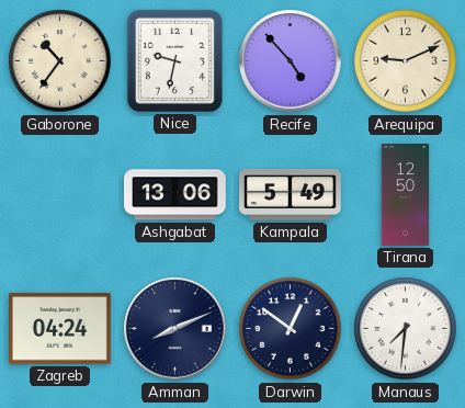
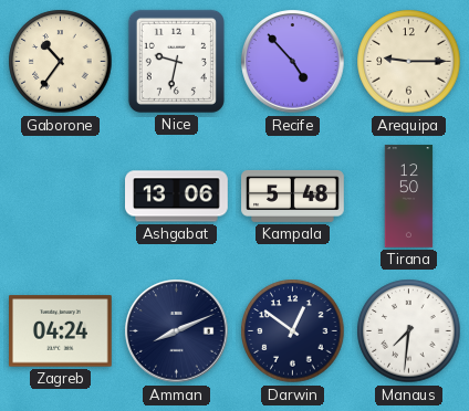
Arequipa: 9:11 -> 9:15 (409, 62)
Kampala: 5:49 -> 5:48 (293, 196)
